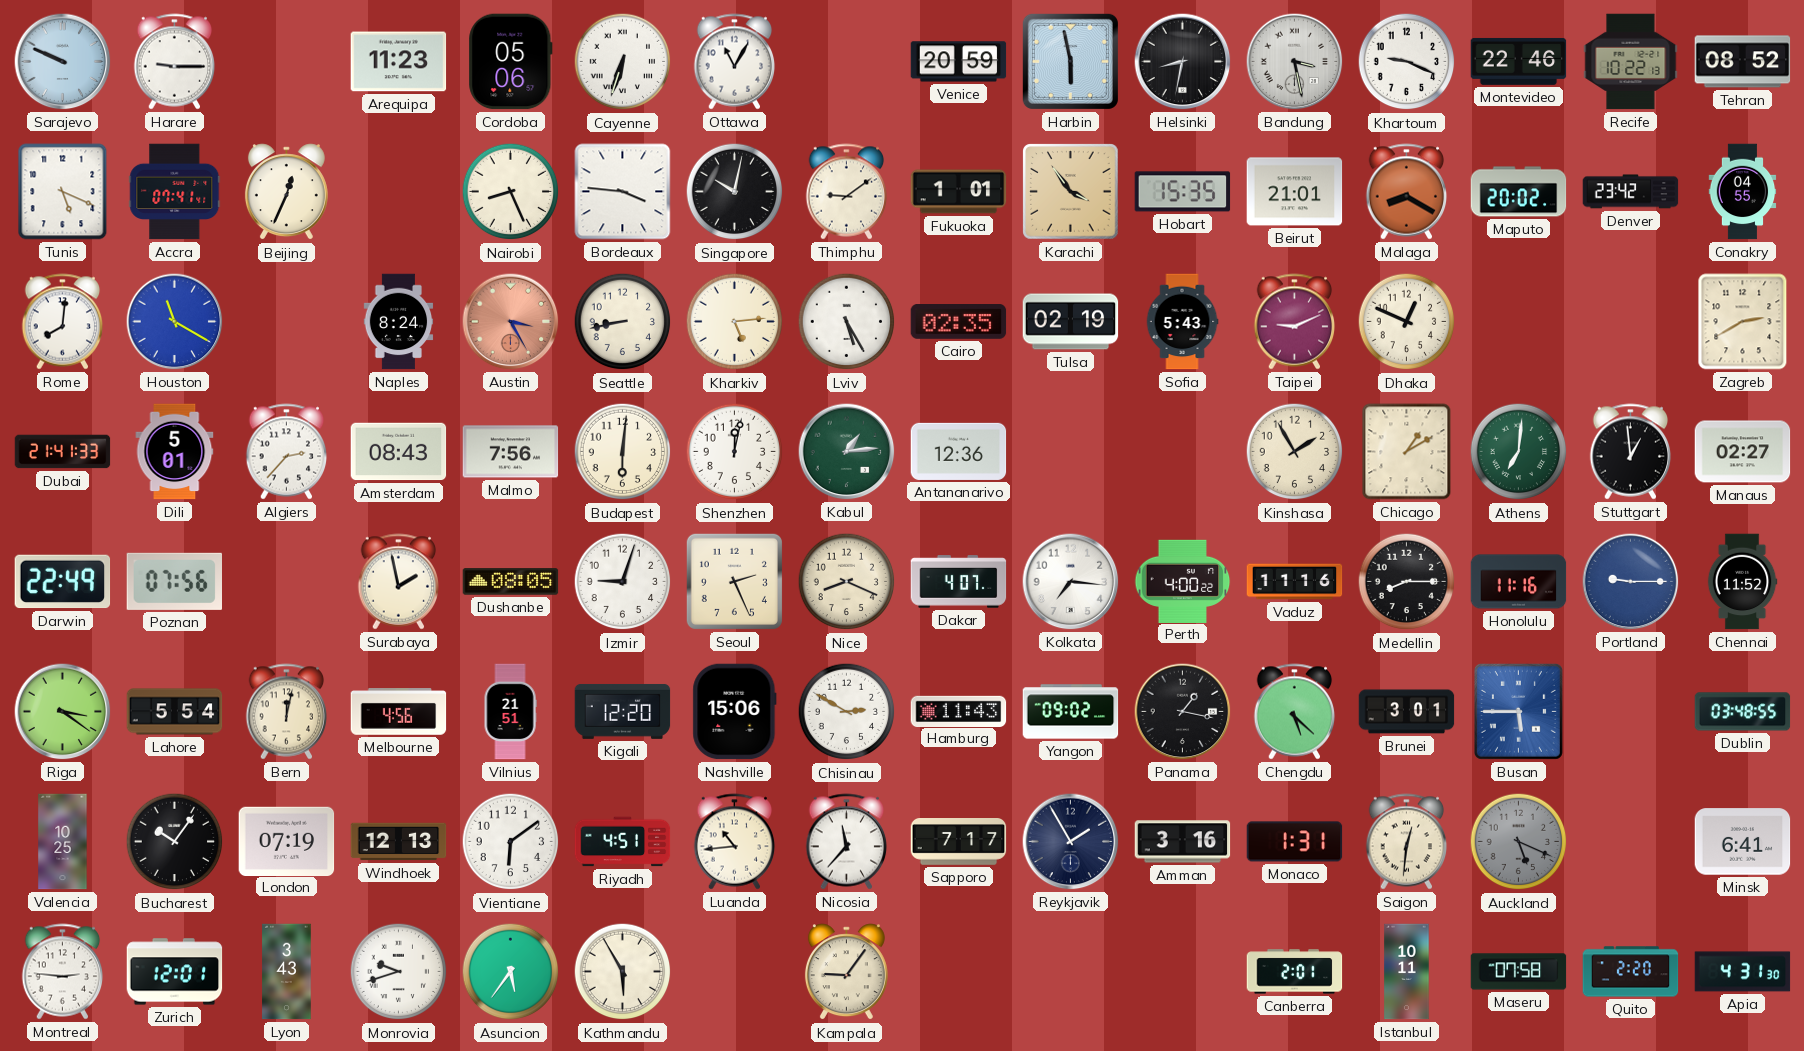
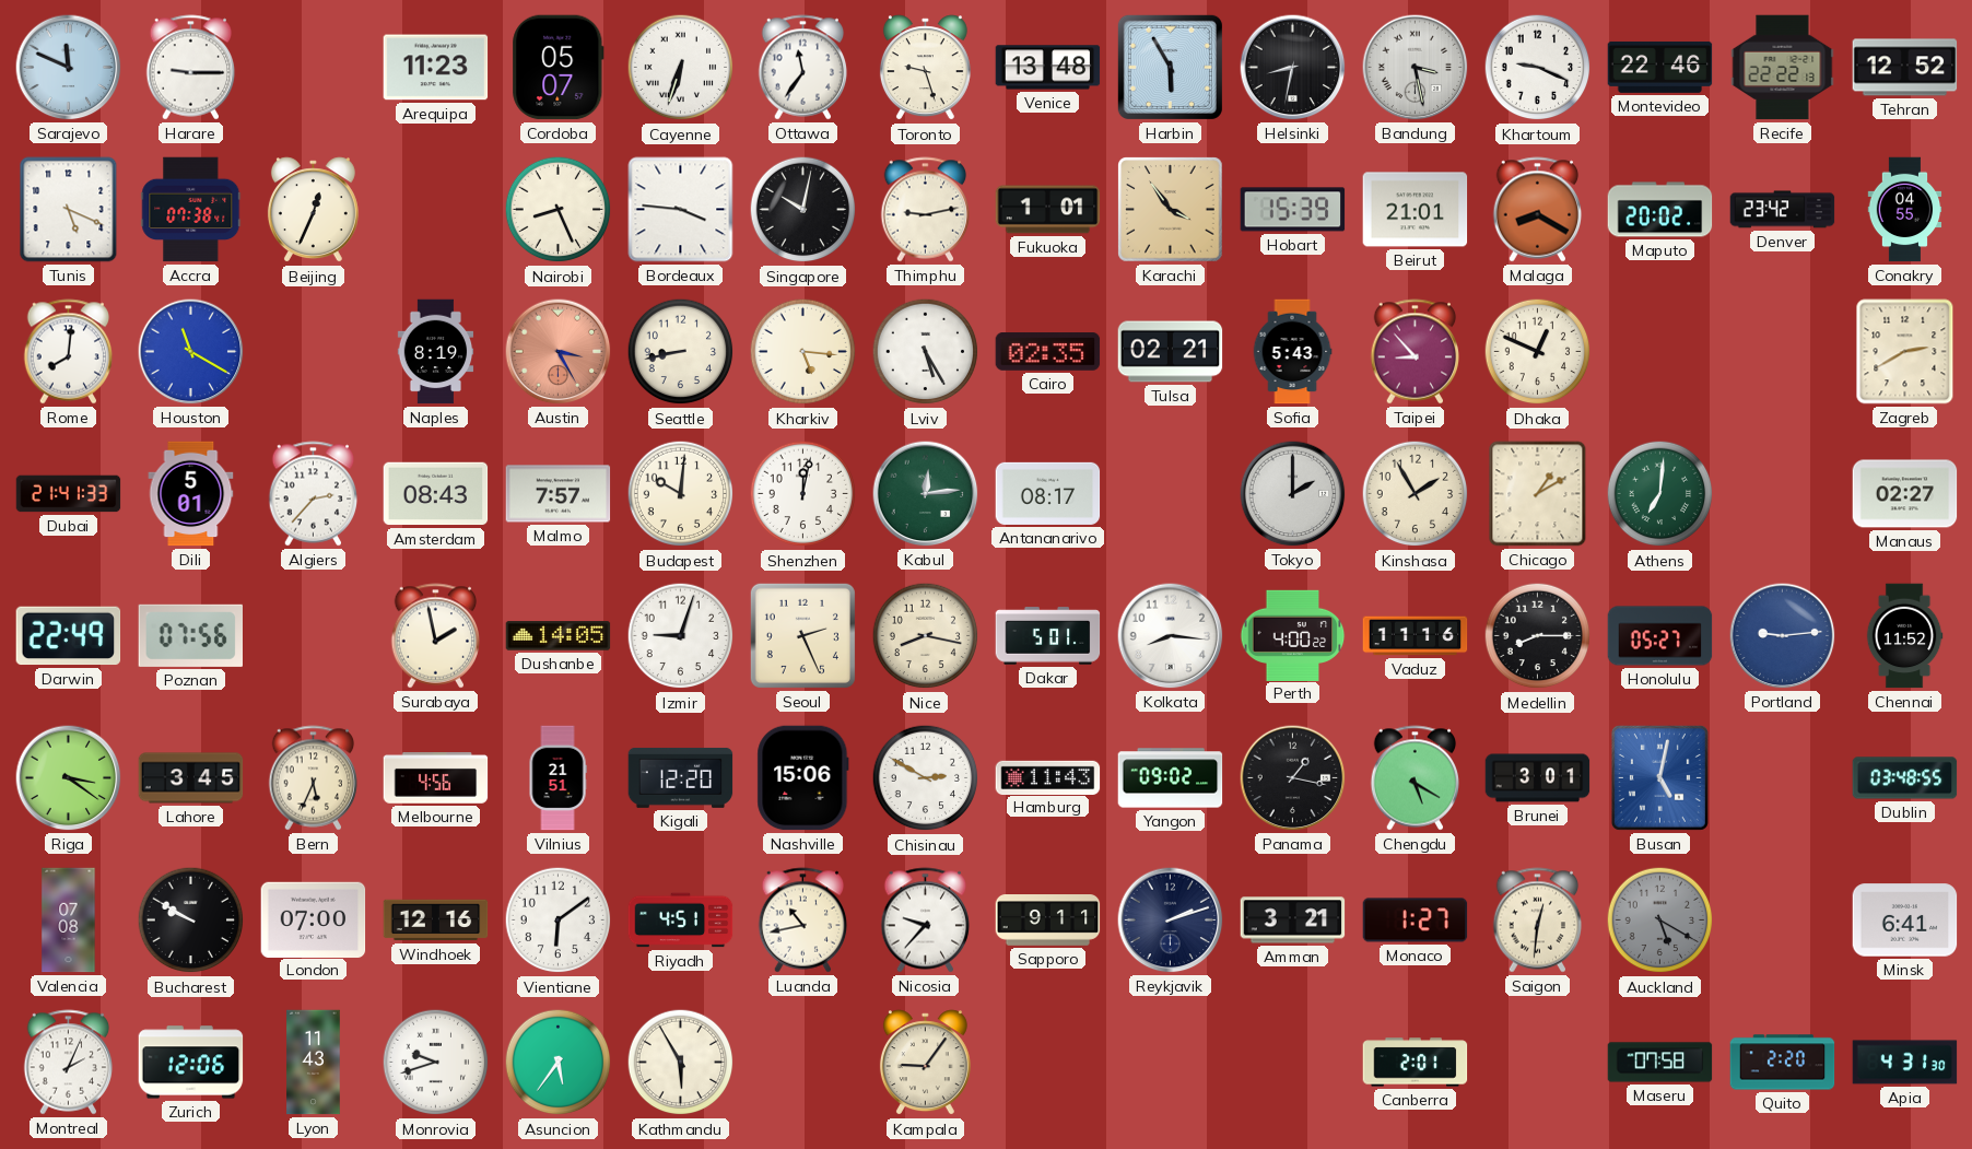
Sarajevo: 9:49 -> 11:49 (69, 68)
Cordoba: 05:06 -> 05:07 (559, 68)
Ottawa: 11:05 -> 11:36 (803, 68)
Toronto: none -> 9:27 (925, 68)
Venice: 20:59 -> 13:48 (1048, 68)
Harbin: 5:58 -> 5:55 (1170, 67)
Recife: 10:22 -> 22:22 (1783, 68)
Tehran: 08:52 -> 12:52 (1905, 68)
Accra: 07:41 -> 07:38 (191, 210)
Thimphu: 9:09 -> 9:13 (926, 210)
Hobart: 15:35 -> 15:39 (1293, 210)
Naples: 8:24 -> 8:19 (436, 352)
Kharkiv: 5:14 -> 5:16 (803, 352)
Tulsa: 02:19 -> 02:21 (1171, 352)
Taipei: 9:11 -> 8:53 (1416, 352)
Malmo: 7:56 -> 7:57 (559, 494)
Budapest: 6:01 -> 10:01 (681, 494)
Kabul: 1:14 -> 12:14 (926, 494)
Antananarivo: 12:36 -> 08:17 (1048, 493)
Tokyo: none -> 2:00 (1293, 494)
Stuttgart: 12:59 -> none (1631, 452)
Dushanbe: 08:05 -> 14:05 (559, 636)
Nice: 8:19 -> 8:17 (926, 636)
Dakar: 4:07 -> 5:01 (1048, 636)
Kolkata: 7:16 -> 8:16 (1171, 636)
Honolulu: 11:16 -> 05:27 (1660, 636)
Portland: 9:15 -> 9:14 (1783, 636)
Lahore: 5:54 -> 3:45 (191, 778)
Bern: 12:02 -> 5:34 (314, 778)
Chengdu: 5:22 -> 5:20 (1416, 778)
Busan: 5:45 -> 5:02 (1659, 777)
Valencia: 10:25 -> 07:08 (69, 921)
Bucharest: 10:06 -> 9:50 (191, 921)
London: 07:19 -> 07:00 (314, 919)
Windhoek: 12:13 -> 12:16 (436, 921)
Luanda: 10:44 -> 10:43 (803, 921)
Nicosia: 11:37 -> 9:37 (926, 921)
Sapporo: 7:17 -> 9:11 (1048, 921)
Reykjavik: 1:55 -> 2:12 (1171, 921)
Amman: 3:16 -> 3:21 (1293, 921)
Monaco: 1:31 -> 1:27 (1416, 921)
Auckland: 5:19 -> 5:20 (1660, 921)
Montreal: 2:46 -> 2:04 (69, 1063)
Zurich: 12:01 -> 12:06 (191, 1063)
Lyon: 3:43 -> 11:43 (314, 1063)
Istanbul: 10:11 -> none (1407, 972)
